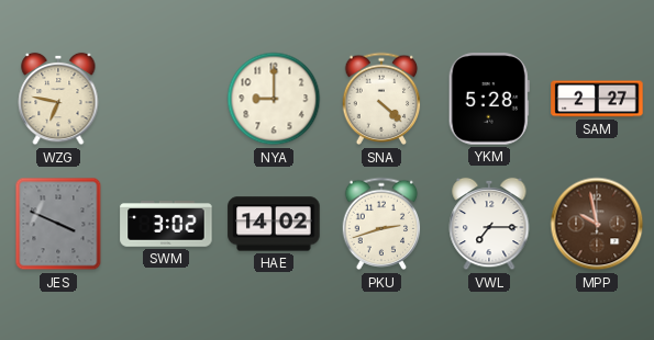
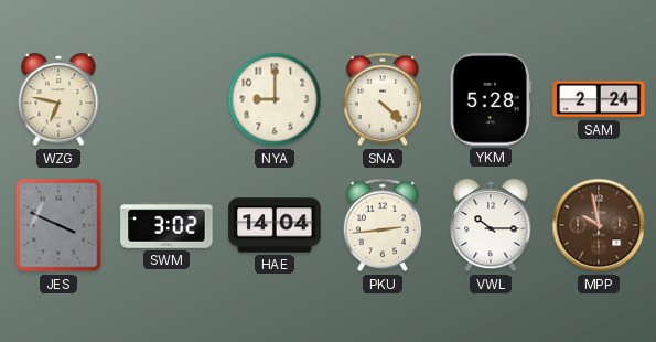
SAM: 2:27 -> 2:24 (599, 99)
HAE: 14:02 -> 14:04 (275, 225)
PKU: 2:42 -> 2:44 (383, 225)
VWL: 7:15 -> 10:15 (491, 225)
